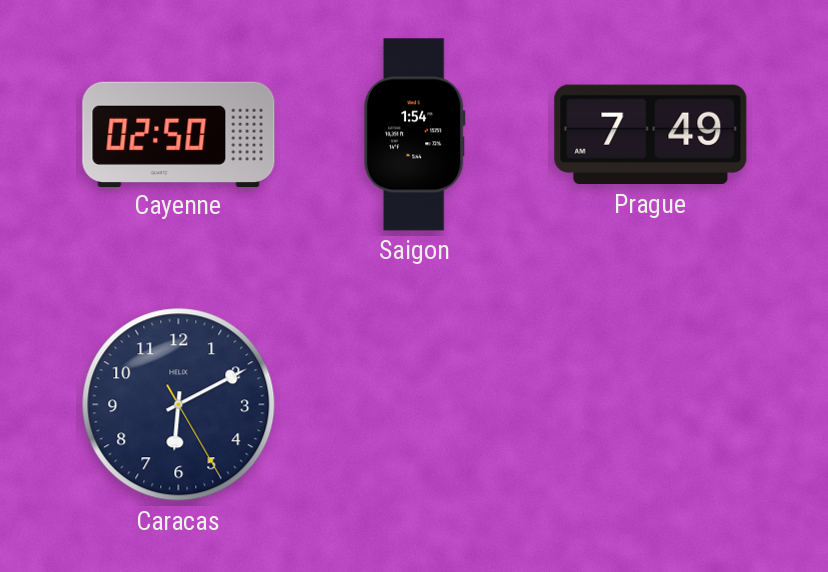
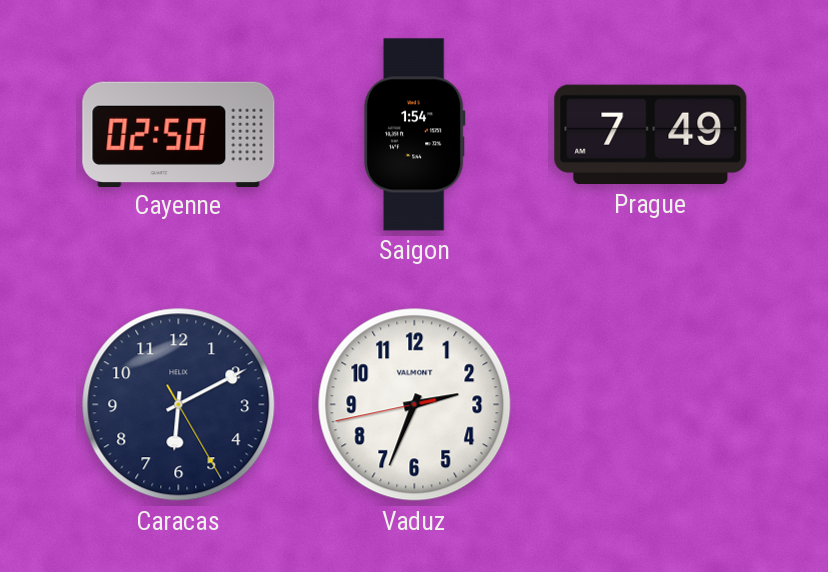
Vaduz: none -> 2:33 (415, 405)
